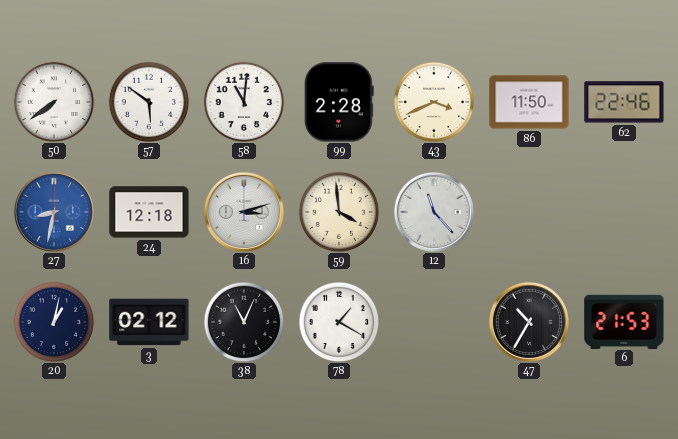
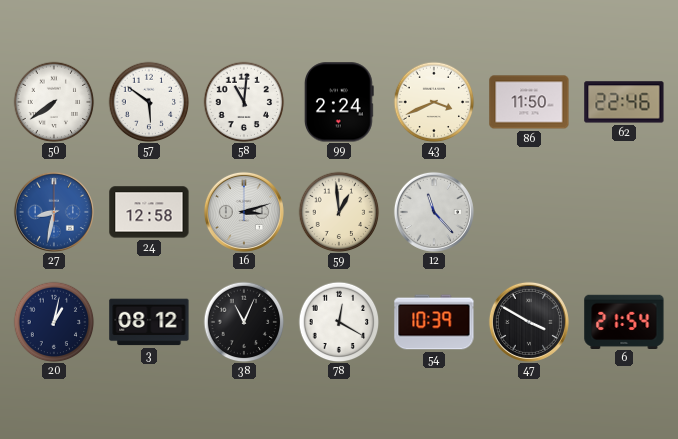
99: 2:28 -> 2:24 (339, 102)
24: 12:18 -> 12:58 (149, 212)
59: 3:59 -> 12:59 (339, 212)
3: 02:12 -> 08:12 (149, 322)
78: 1:20 -> 12:20 (339, 322)
54: none -> 10:39 (434, 322)
47: 10:35 -> 3:50 (529, 322)
6: 21:53 -> 21:54 (624, 321)
